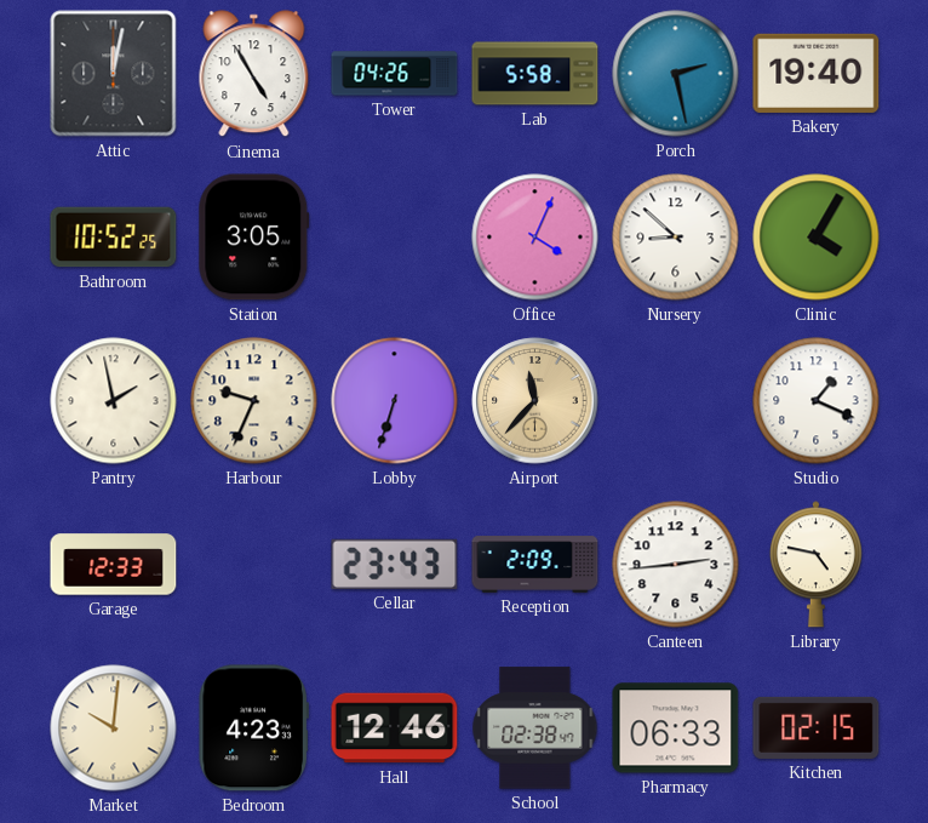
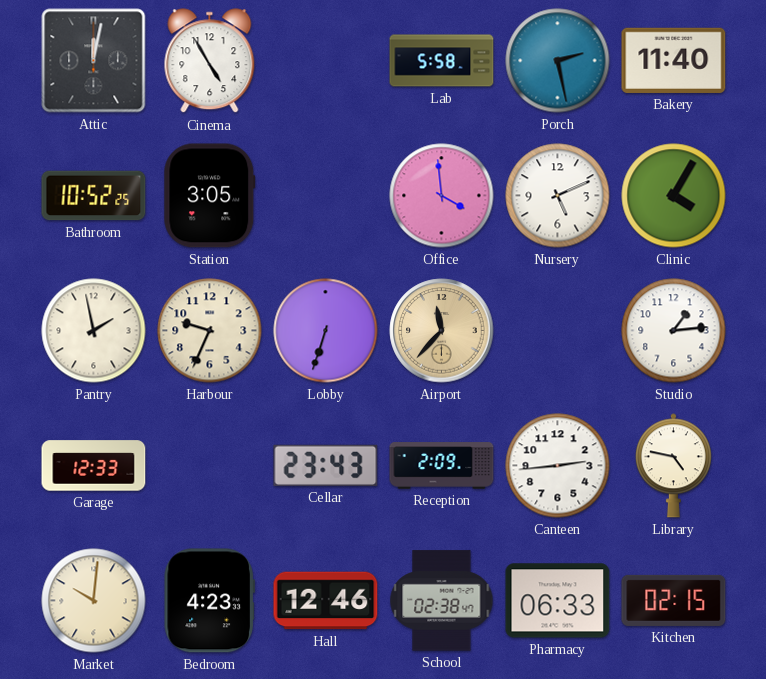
Tower: 04:26 -> none (395, 74)
Bakery: 19:40 -> 11:40 (674, 60)
Office: 4:04 -> 3:59 (442, 196)
Nursery: 8:52 -> 5:11 (558, 196)
Studio: 1:19 -> 1:14 (674, 331)
